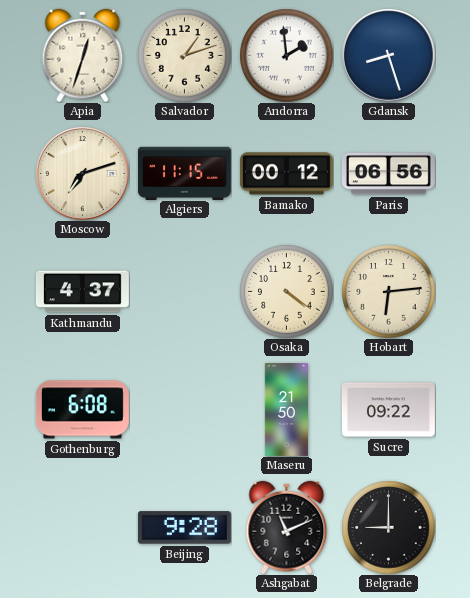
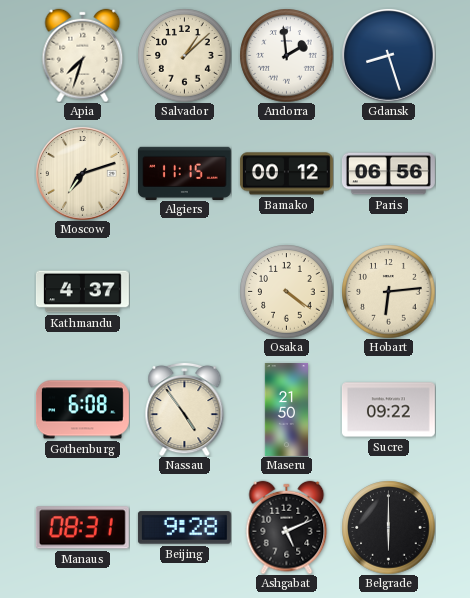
Apia: 12:33 -> 7:33 (83, 55)
Salvador: 1:12 -> 1:08 (184, 55)
Nassau: none -> 4:54 (185, 409)
Manaus: none -> 08:31 (82, 528)
Ashgabat: 11:11 -> 5:11 (287, 527)
Belgrade: 9:00 -> 6:00 (388, 527)
